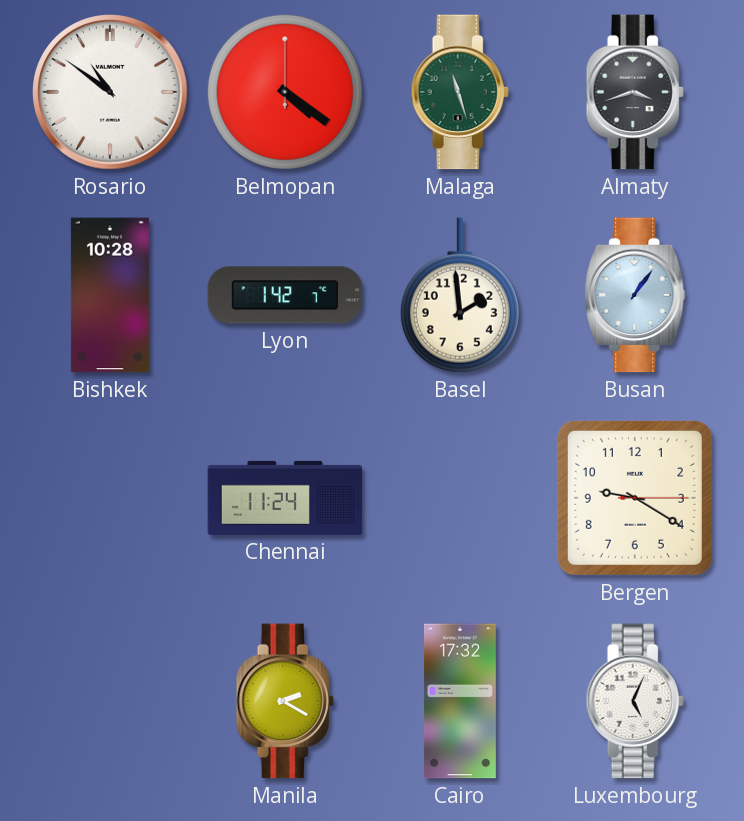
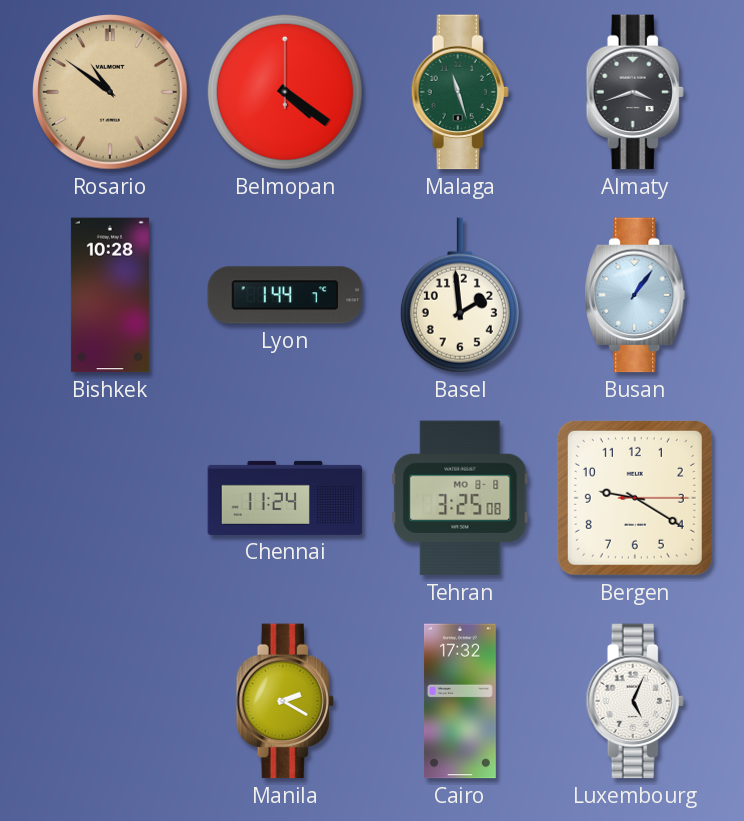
Rosario dial: white -> champagne (110, 92)
Lyon: 1:42 -> 1:44 (285, 295)
Tehran: none -> 3:25 (460, 498)
